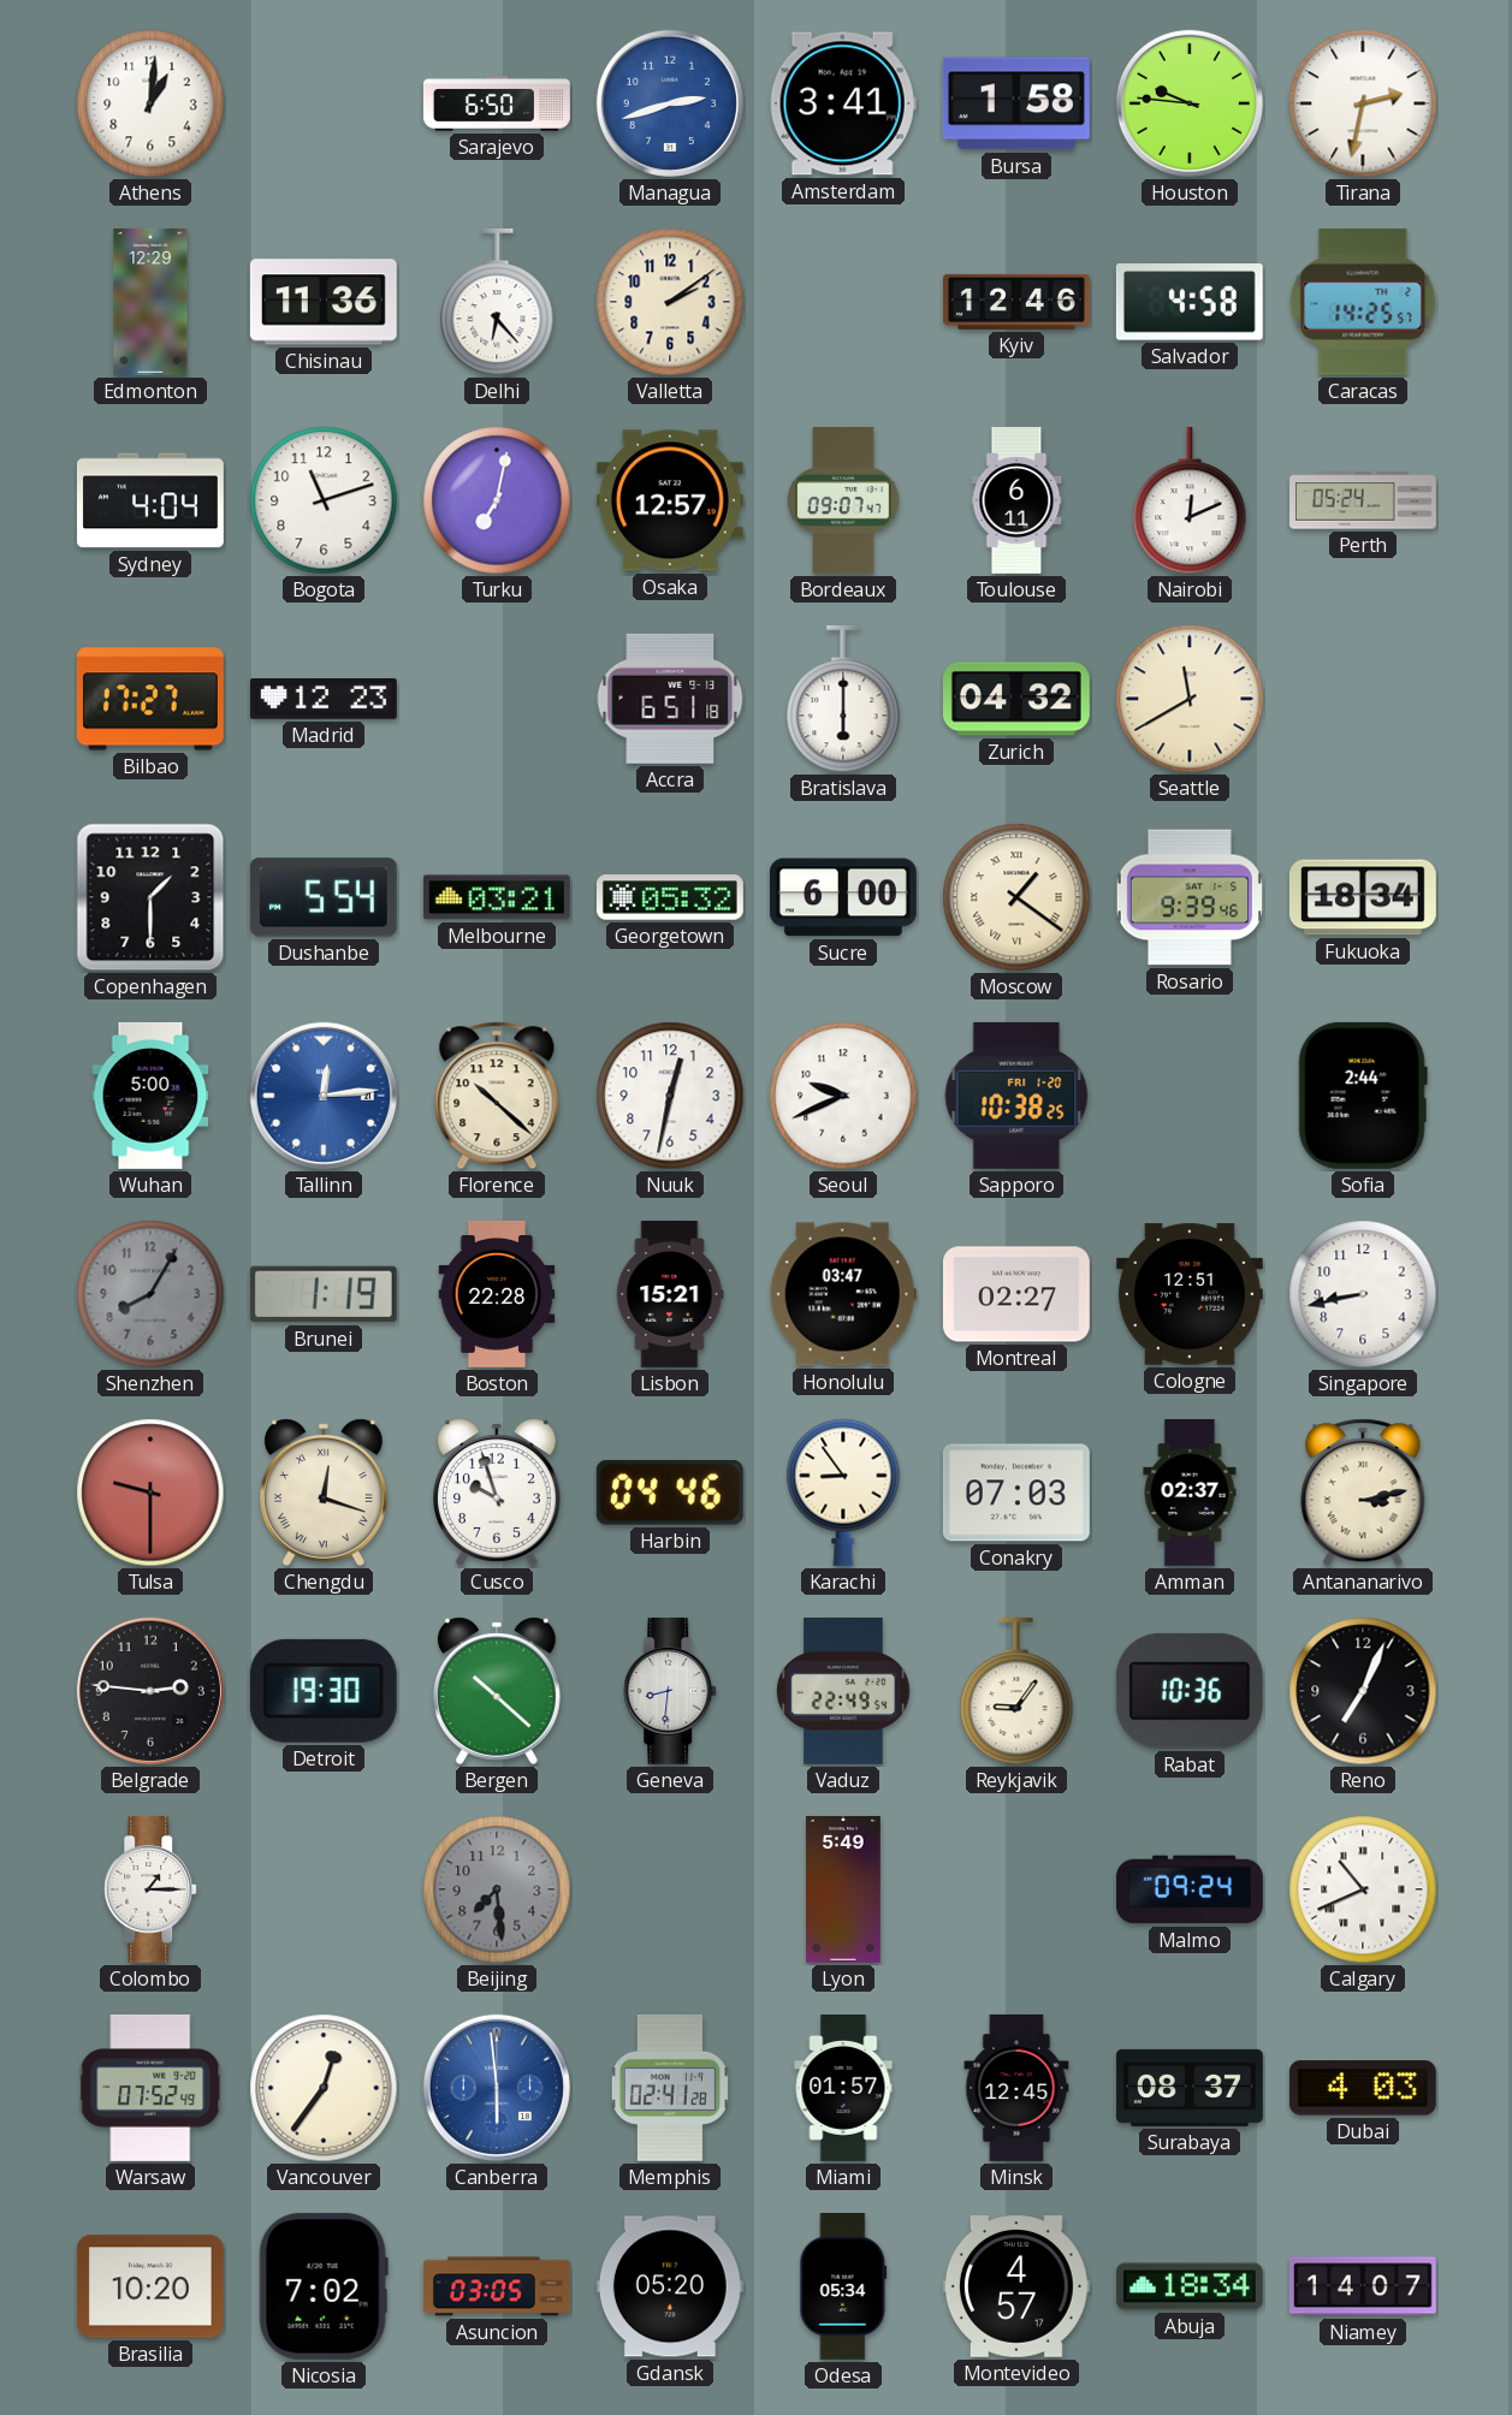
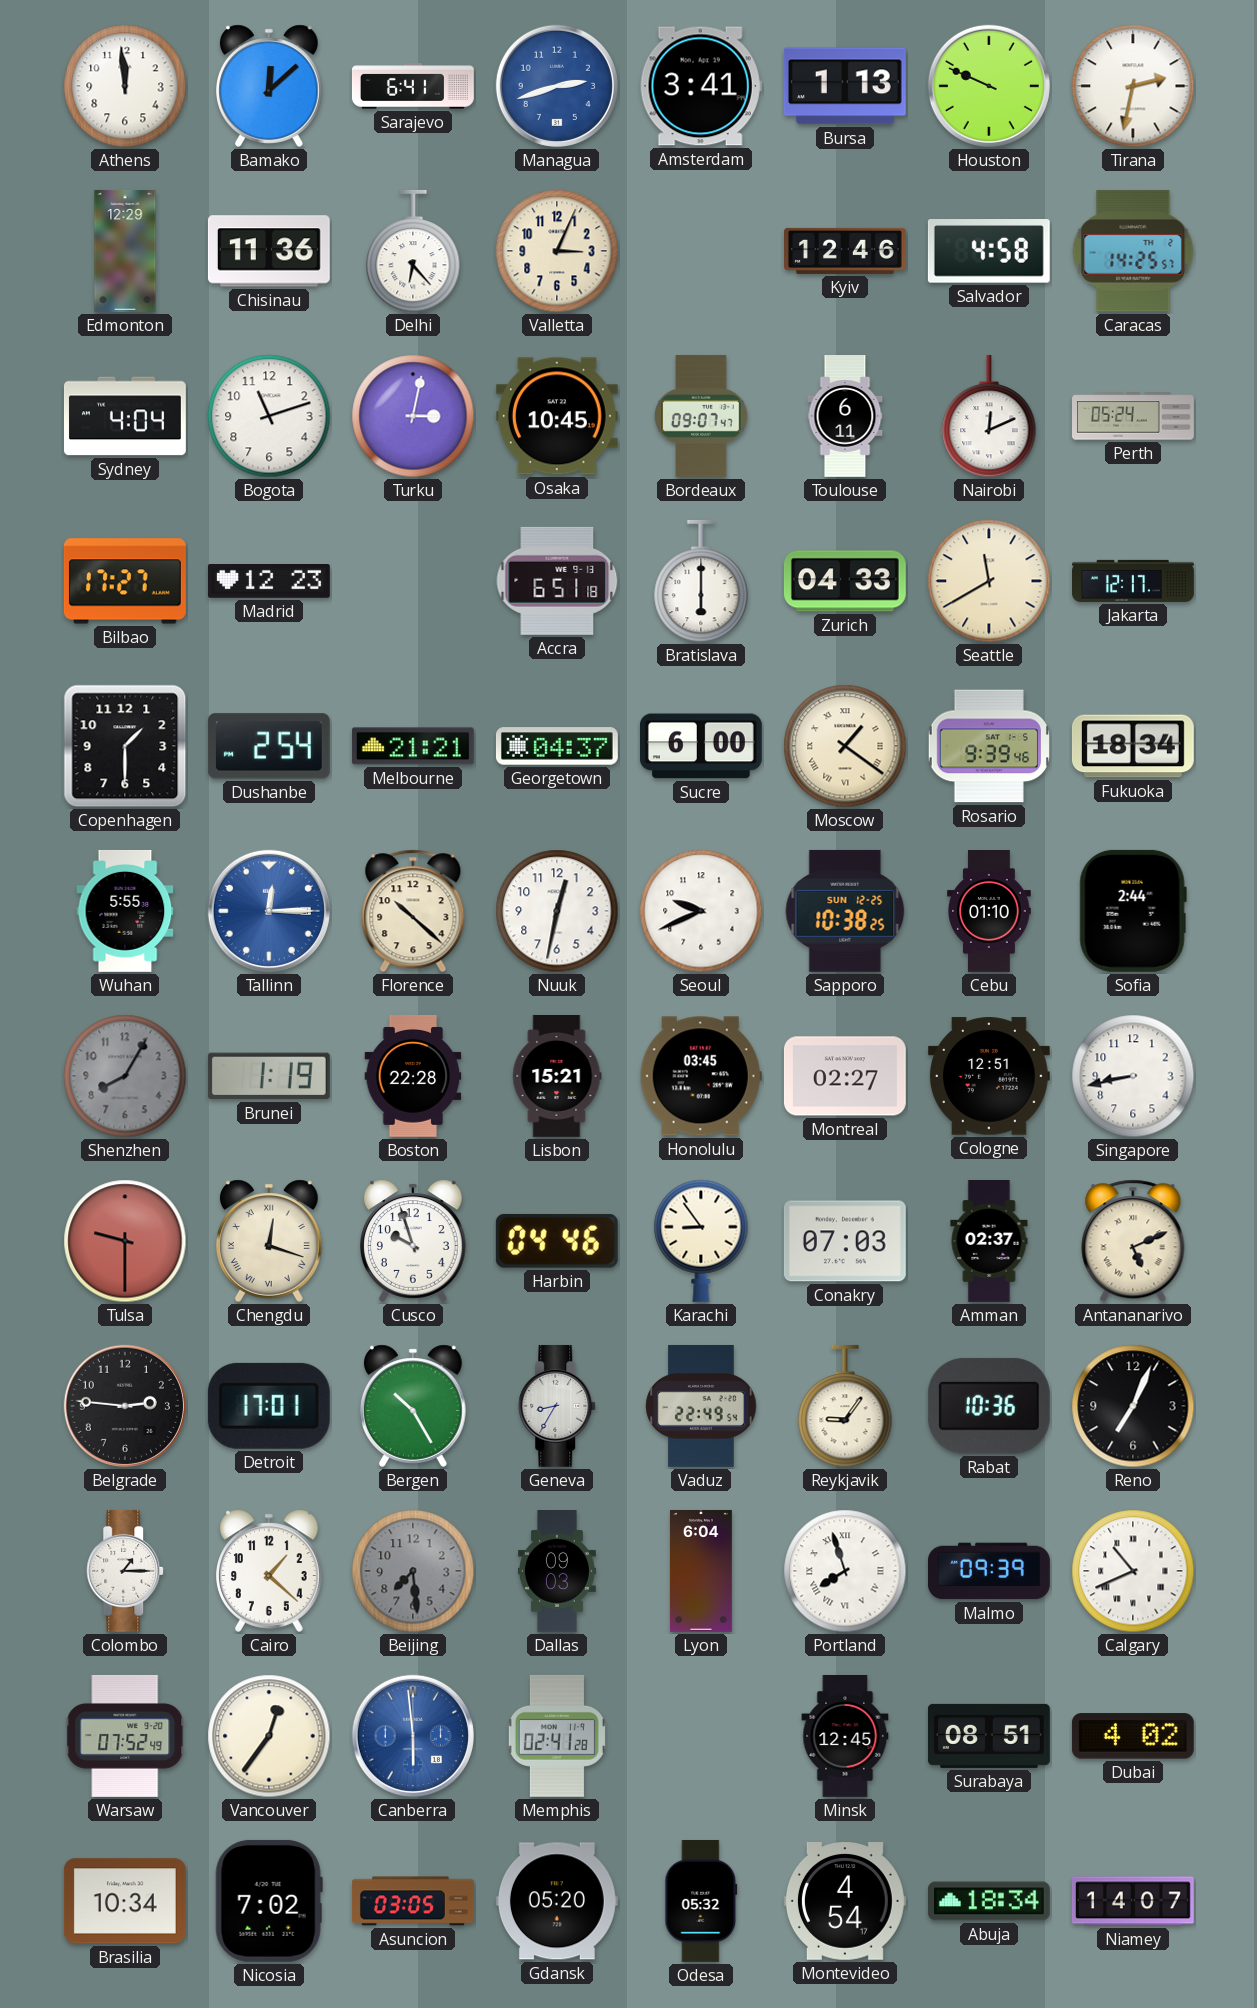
Athens: 1:01 -> 11:59 (125, 86)
Bamako: none -> 12:08 (270, 86)
Sarajevo: 6:50 -> 6:41 (413, 86)
Bursa: 1:58 -> 1:13 (845, 86)
Houston: 9:46 -> 9:49 (989, 86)
Valletta: 2:09 -> 3:04 (557, 251)
Turku: 7:02 -> 3:02 (413, 416)
Osaka: 12:57 -> 10:45 (557, 416)
Zurich: 04:32 -> 04:33 (845, 581)
Jakarta: none -> 12:17 (1134, 581)
Dushanbe: 5:54 -> 2:54 (269, 746)
Melbourne: 03:21 -> 21:21 (413, 746)
Georgetown: 05:32 -> 04:37 (557, 746)
Wuhan: 5:00 -> 5:55 (125, 911)
Tallinn: 12:14 -> 12:15 (269, 911)
Sapporo date: FRI 1-20 -> SUN 12-25 (845, 911)
Cebu: none -> 01:10 (990, 912)
Honolulu: 03:47 -> 03:45 (701, 1076)
Antananarivo: 3:13 -> 5:11 (1133, 1241)
Detroit: 19:30 -> 17:01 (269, 1406)
Bergen: 10:22 -> 10:25 (414, 1406)
Geneva: 8:31 -> 8:35 (558, 1406)
Cairo: none -> 1:22 (270, 1571)
Dallas: none -> 09:03 (557, 1572)
Lyon: 5:49 -> 6:04 (701, 1571)
Portland: none -> 7:57 (845, 1571)
Malmo: 09:24 -> 09:39 (989, 1571)
Miami: 01:57 -> none (843, 2089)
Surabaya: 08:37 -> 08:51 (989, 1736)
Dubai: 4:03 -> 4:02 (1133, 1736)
Brasilia: 10:20 -> 10:34 (125, 1901)
Odesa: 05:34 -> 05:32 (701, 1901)
Montevideo: 4:57 -> 4:54 (845, 1902)
